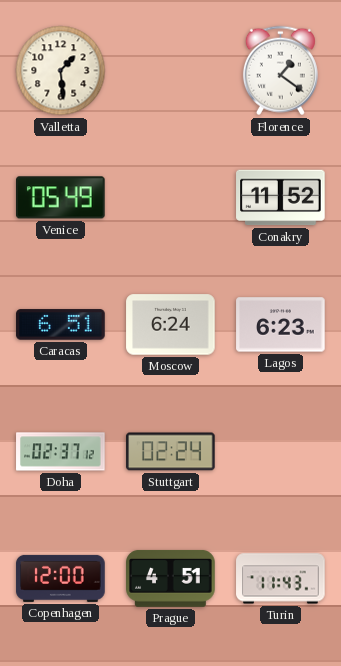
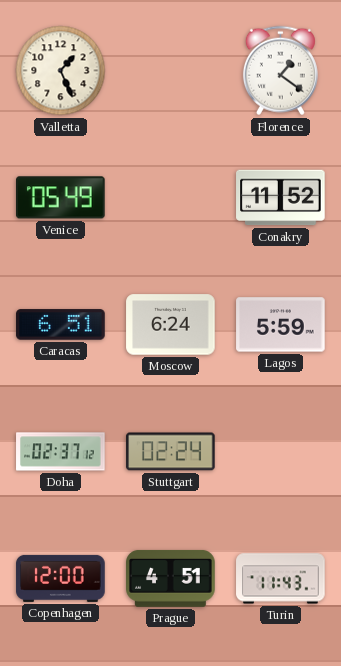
Valletta: 1:29 -> 1:26 (61, 71)
Lagos: 6:23 -> 5:59 (281, 325)
